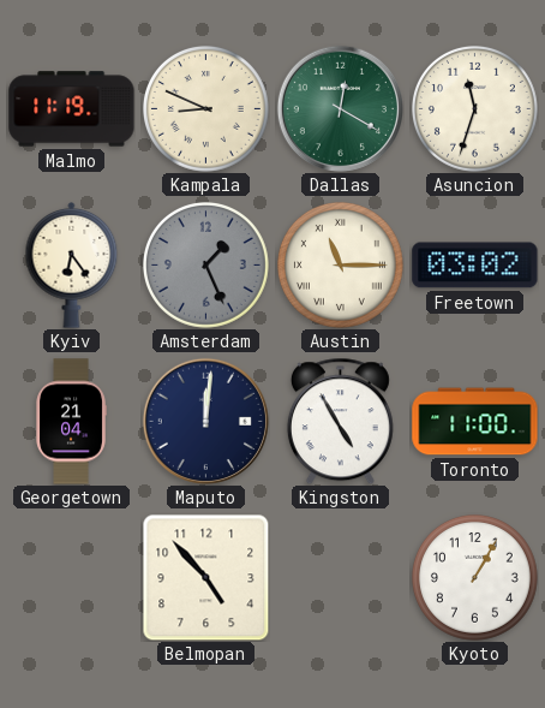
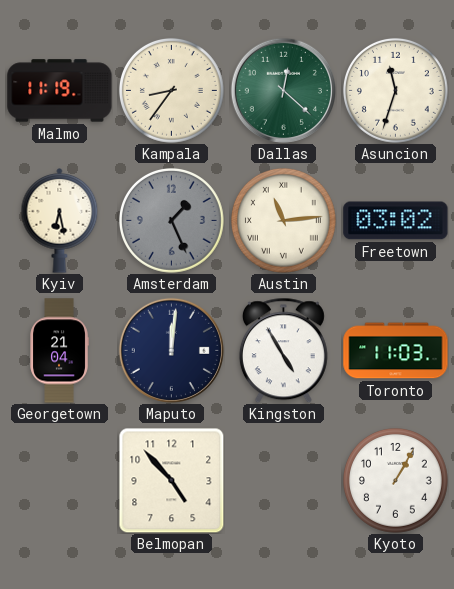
Kampala: 8:49 -> 8:36 (171, 90)
Dallas: 12:20 -> 12:22 (283, 90)
Kyiv: 6:24 -> 6:28 (60, 221)
Austin: 11:15 -> 11:14 (283, 220)
Toronto: 11:00 -> 11:03 (396, 351)
